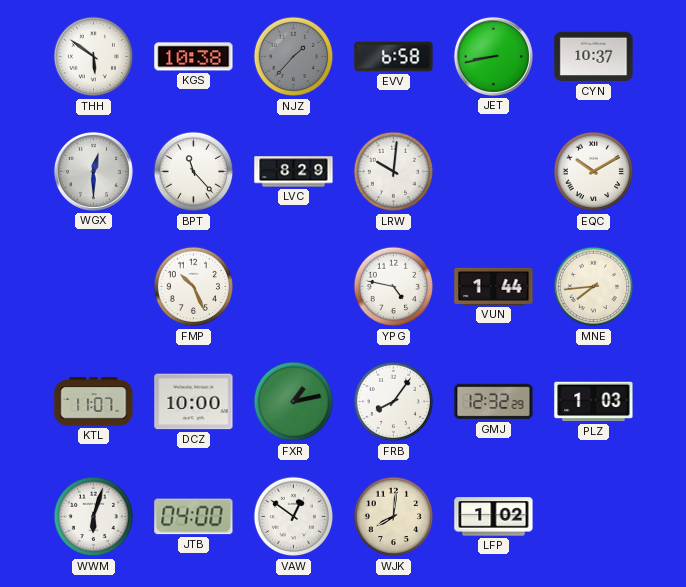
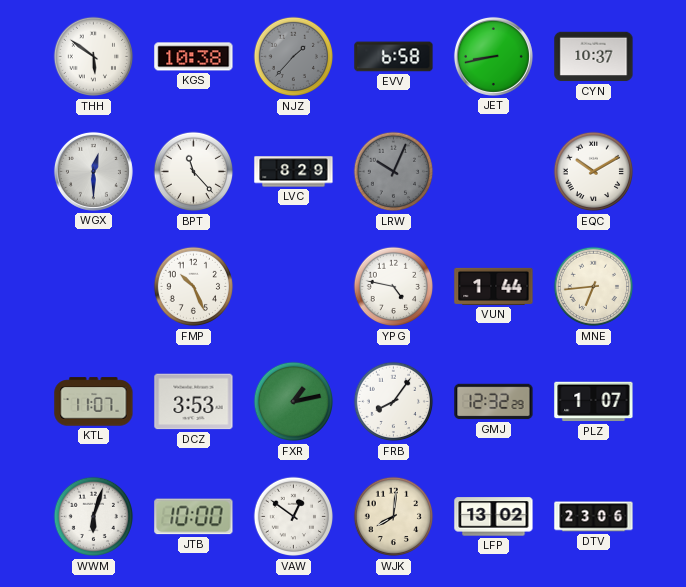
LRW: 10:01 -> 10:04 (394, 172)
LRW dial: white -> grey (394, 172)
MNE: 7:44 -> 6:44 (594, 287)
DCZ: 10:00 -> 3:53 (194, 402)
PLZ: 1:03 -> 1:07 (594, 402)
JTB: 04:00 -> 10:00 (194, 517)
LFP: 1:02 -> 13:02 (494, 517)
DTV: none -> 23:06 (594, 517)
